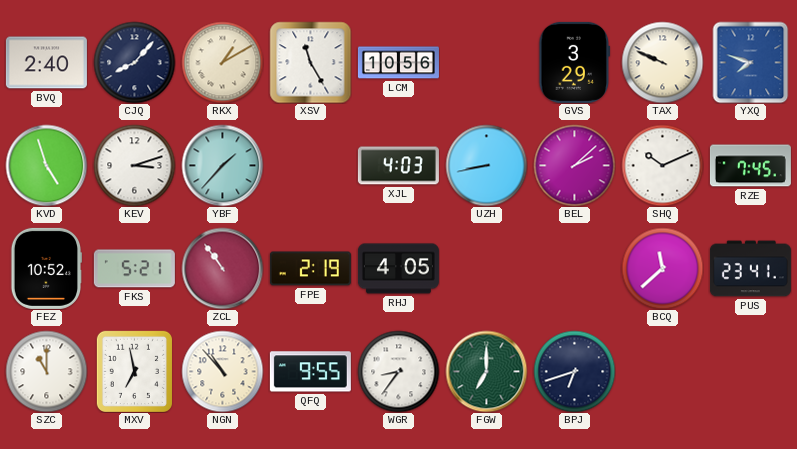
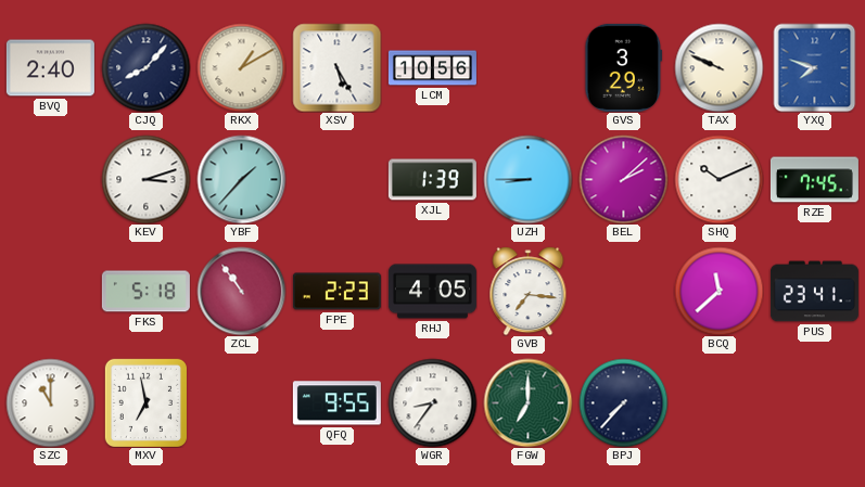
XSV: 11:25 -> 5:25 (336, 67)
KVD: 4:57 -> none (46, 165)
XJL: 4:03 -> 1:39 (432, 180)
UZH: 8:43 -> 8:45 (527, 179)
FEZ: 10:52 -> none (45, 268)
FKS: 5:21 -> 5:18 (145, 292)
FPE: 2:19 -> 2:23 (336, 292)
GVB: none -> 7:16 (529, 291)
NGN: 10:53 -> none (222, 371)
BPJ: 6:42 -> 7:37 (623, 402)
